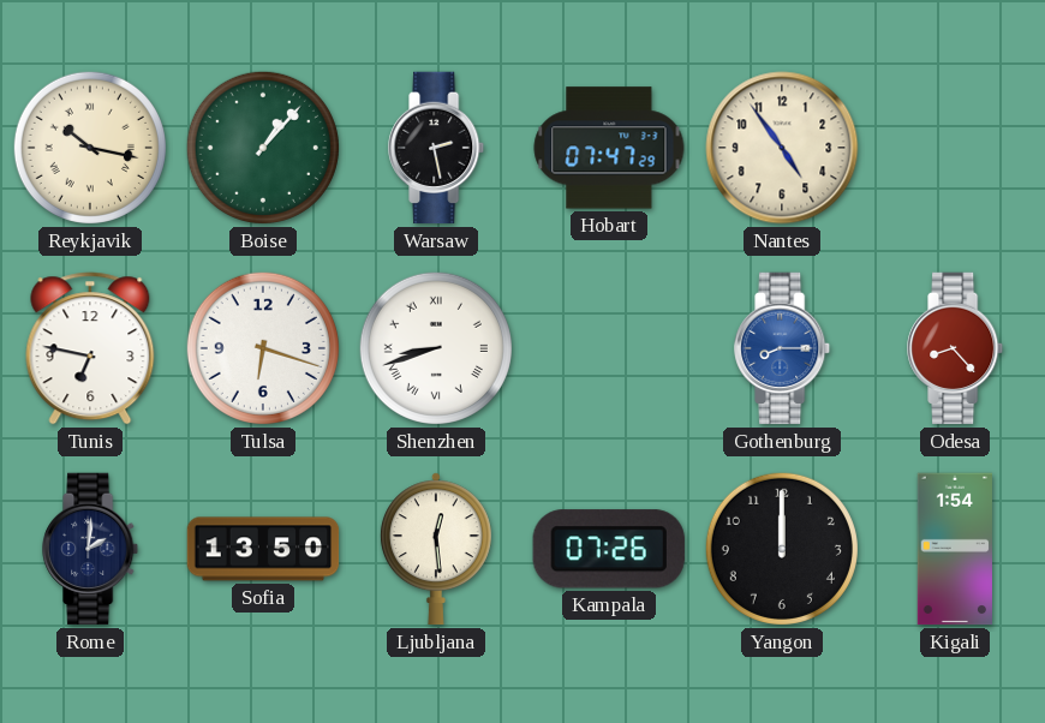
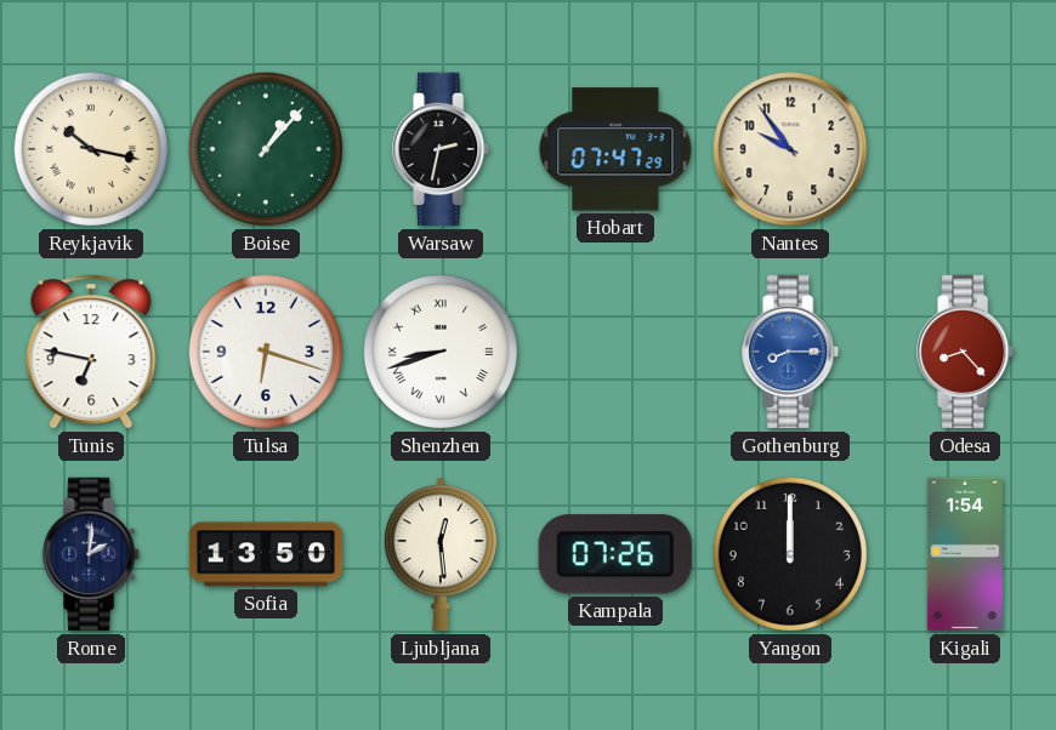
Warsaw: 2:28 -> 2:32 (442, 149)
Nantes: 4:54 -> 9:54 (790, 149)
